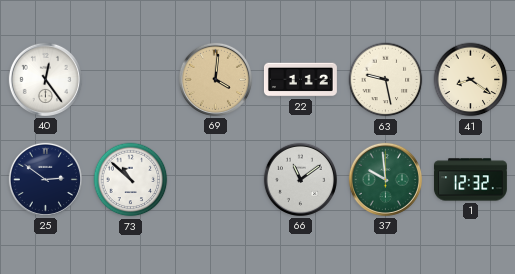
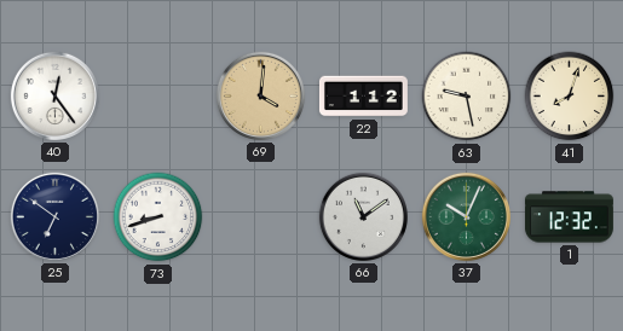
41: 8:21 -> 8:03 (570, 97)
25: 2:51 -> 6:51 (54, 216)
73: 10:52 -> 8:42 (158, 217)
37: 9:59 -> 10:04 (466, 216)
